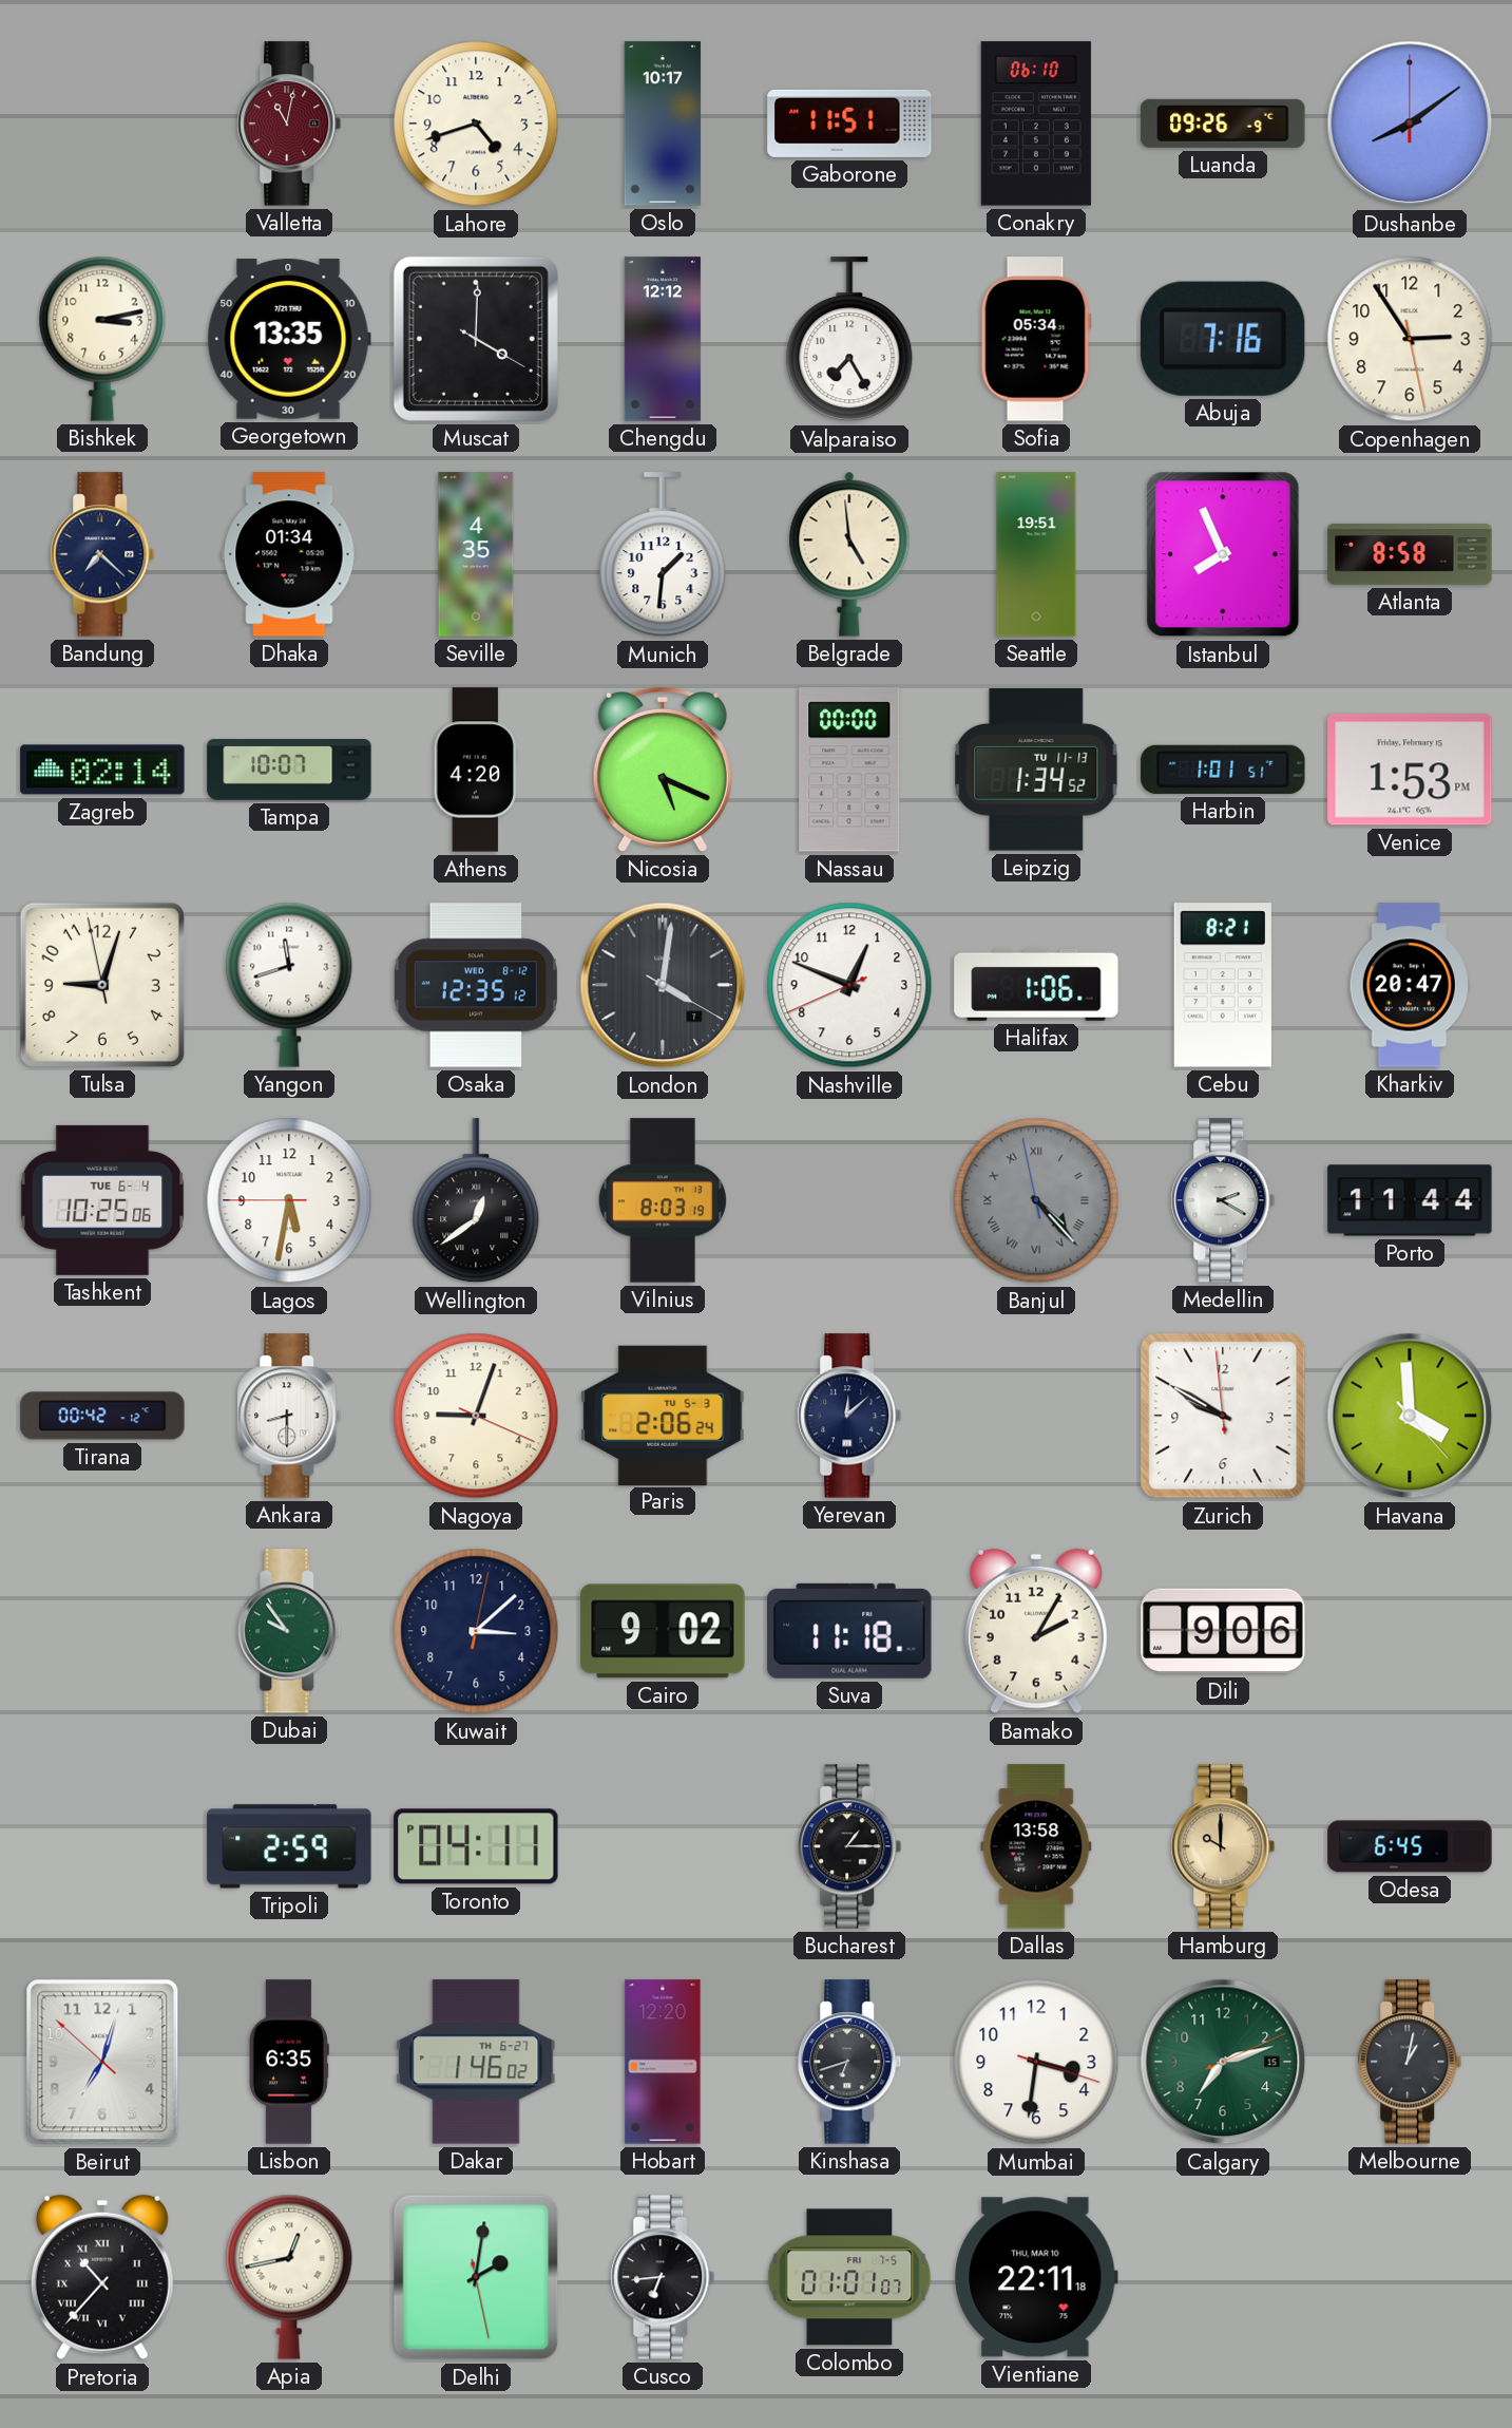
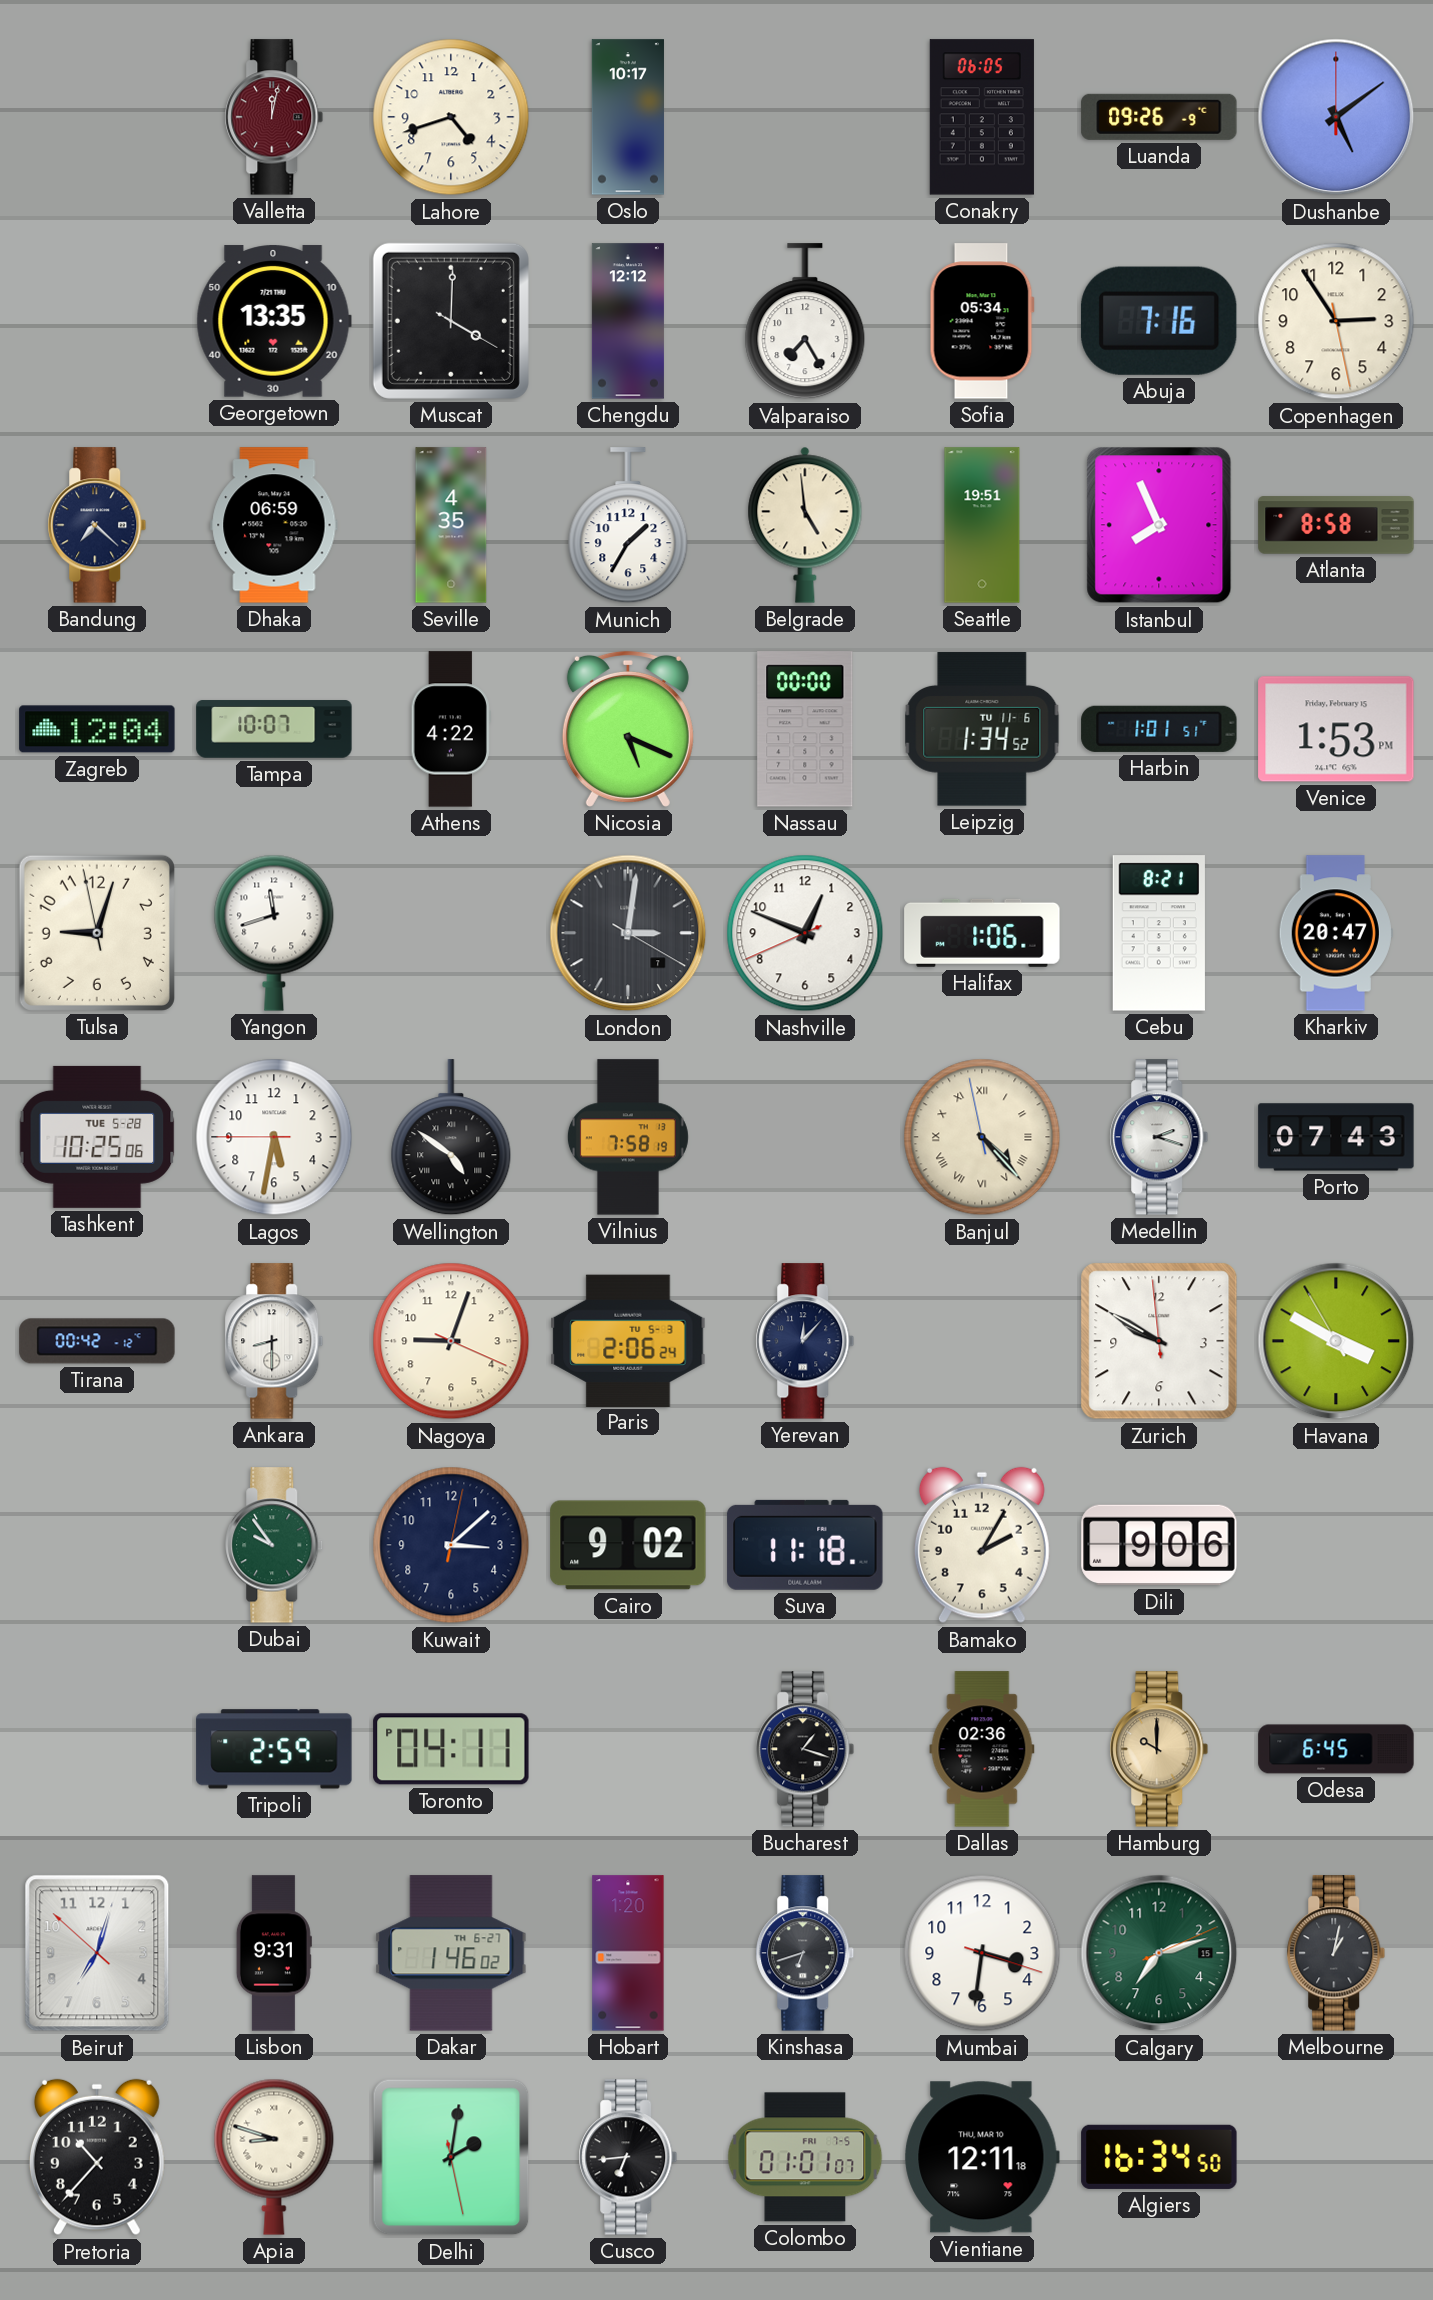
Valletta: 11:02 -> 12:02 (274, 117)
Gaborone: 11:51 -> none (849, 124)
Conakry: 06:10 -> 06:05 (982, 117)
Dushanbe: 8:09 -> 5:09 (1336, 117)
Bishkek: 3:13 -> none (102, 339)
Dhaka: 01:34 -> 06:59 (274, 525)
Munich: 1:31 -> 1:35 (628, 526)
Zagreb: 02:14 -> 12:04 (97, 729)
Athens: 4:20 -> 4:22 (451, 729)
Leipzig date: TU 11-13 -> TU 11-6 (982, 729)
Osaka: 12:35 -> none (476, 985)
London: 4:01 -> 3:01 (628, 933)
Tashkent date: TUE 6-4 -> TUE 5-28 (97, 1137)
Wellington: 12:39 -> 4:51 (451, 1138)
Vilnius: 8:03 -> 7:58 (628, 1137)
Banjul dial: grey -> cream (982, 1137)
Medellin: 2:20 -> 2:18 (1159, 1137)
Porto: 11:44 -> 07:43 (1336, 1137)
Yerevan: 12:08 -> 12:07 (805, 1341)
Havana: 3:59 -> 3:49 (1336, 1341)
Bucharest: 1:15 -> 1:18 (805, 1749)
Dallas: 13:58 -> 02:36 (982, 1749)
Lisbon: 6:35 -> 9:31 (274, 1953)
Hobart: 12:20 -> 1:20 (628, 1953)
Pretoria numerals: Roman -> Arabic (97, 2157)
Apia: 12:43 -> 8:48 (274, 2157)
Vientiane: 22:11 -> 12:11 (982, 2157)
Algiers: none -> 16:34 (1159, 2157)
